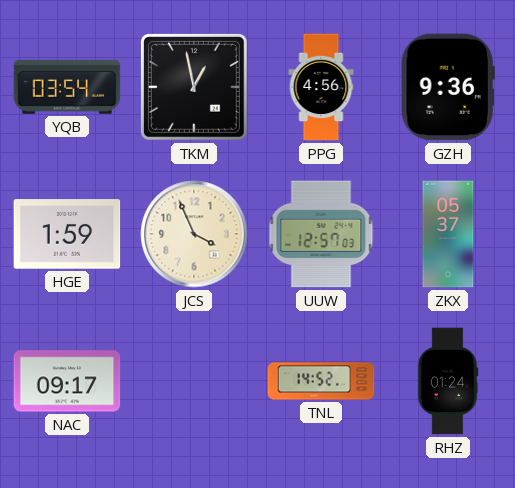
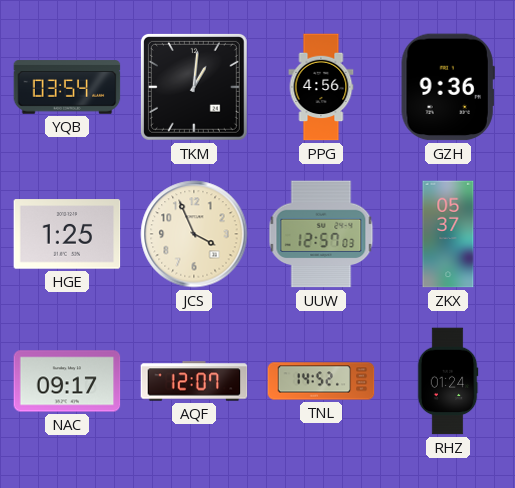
TKM: 12:58 -> 1:01 (194, 87)
HGE: 1:59 -> 1:25 (67, 234)
AQF: none -> 12:07 (194, 381)
